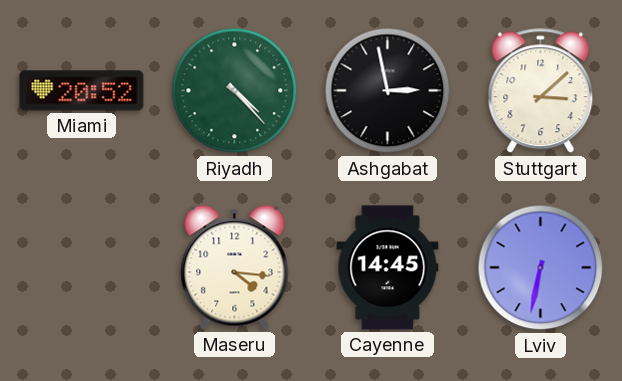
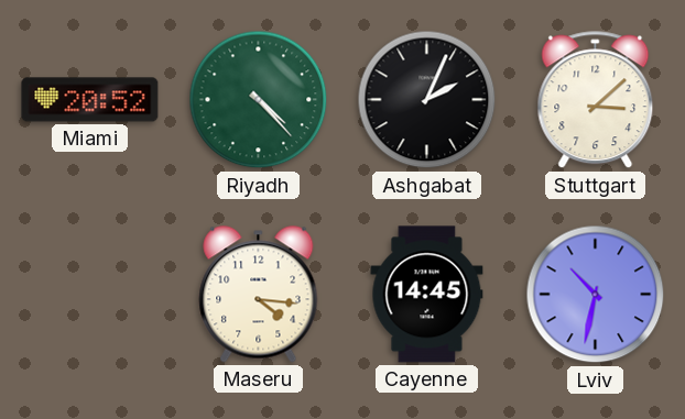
Ashgabat: 2:58 -> 2:04 (427, 100)
Lviv: 6:32 -> 10:32 (596, 295)
